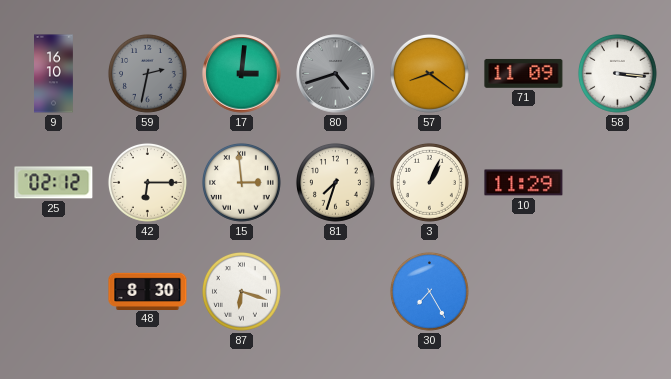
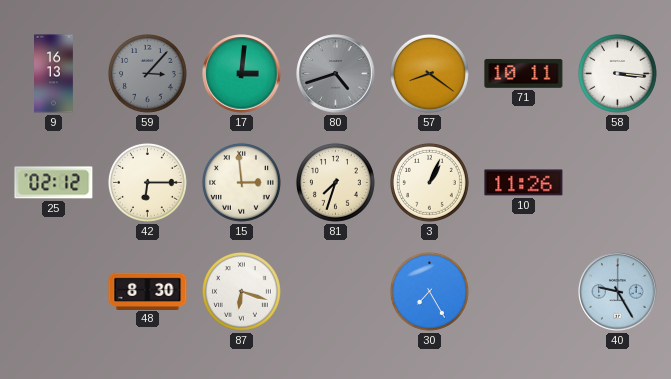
9: 16:10 -> 16:13 (54, 74)
59: 2:32 -> 3:07 (147, 73)
71: 11:09 -> 10:11 (524, 74)
10: 11:29 -> 11:26 (524, 183)
40: none -> 9:25 (618, 292)
